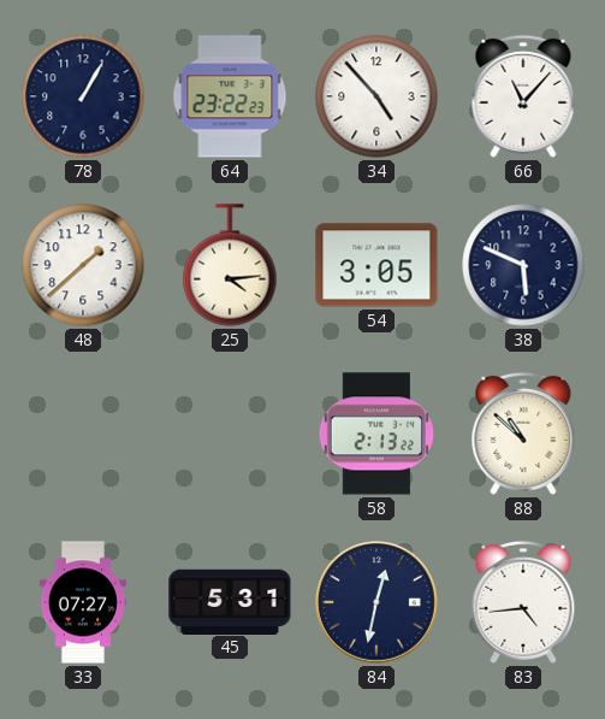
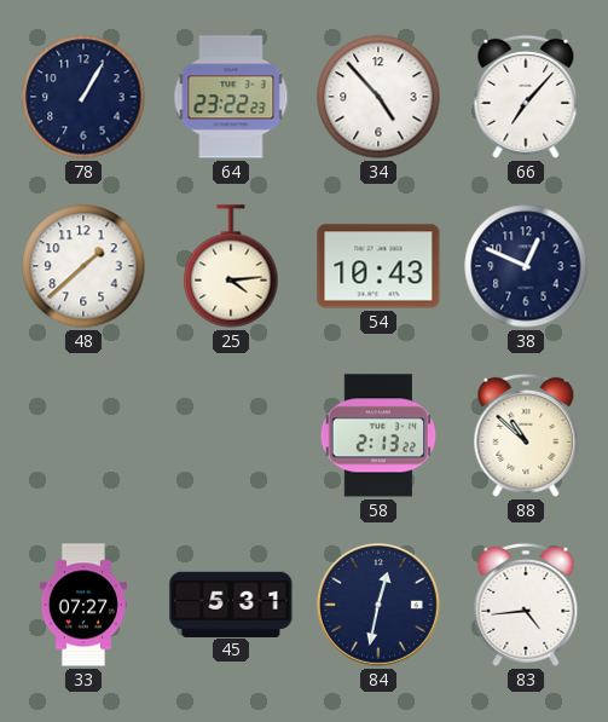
66: 11:07 -> 7:07 (526, 97)
54: 3:05 -> 10:43 (378, 266)
38: 5:49 -> 12:49 (526, 266)
